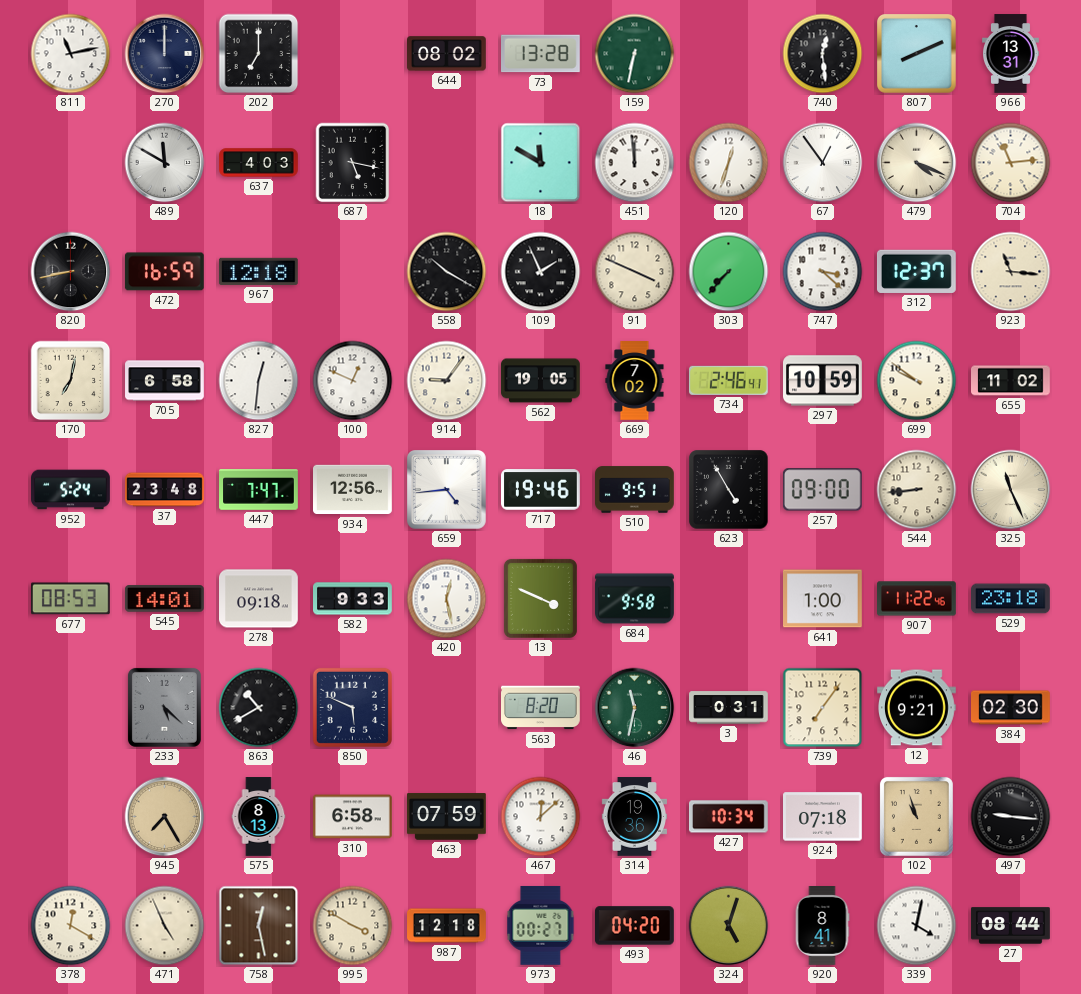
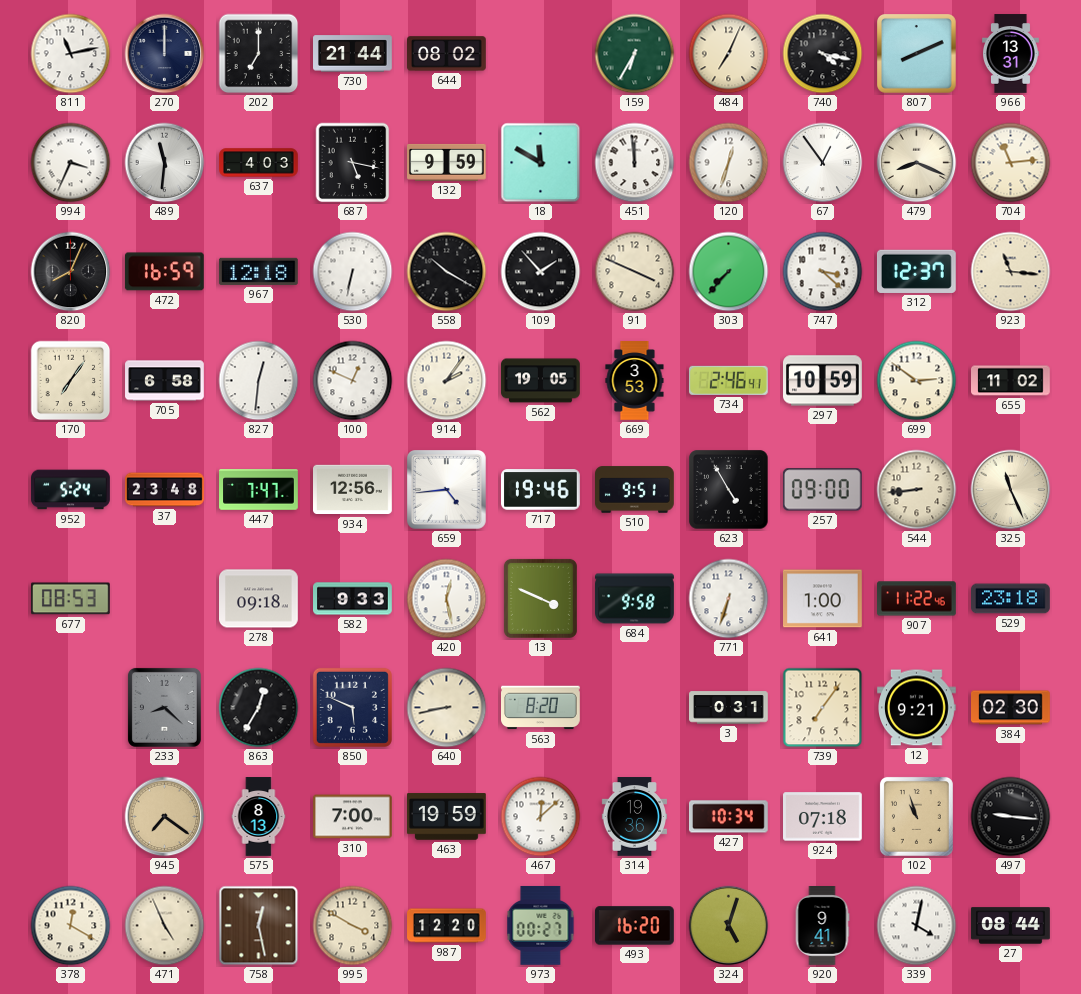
730: none -> 21:44 (353, 54)
73: 13:28 -> none (541, 54)
159: 6:32 -> 6:35 (635, 54)
484: none -> 7:04 (729, 54)
740: 12:29 -> 4:17 (823, 54)
994: none -> 3:34 (71, 163)
489: 11:50 -> 11:31 (165, 163)
132: none -> 9:59 (447, 162)
479: 4:19 -> 8:19 (917, 163)
820: 8:43 -> 8:04 (71, 272)
530: none -> 6:32 (353, 272)
109: 1:56 -> 1:53 (541, 272)
170: 7:02 -> 7:06 (71, 381)
914: 9:06 -> 2:06 (447, 381)
669: 7:02 -> 3:53 (635, 381)
699: 9:51 -> 2:51 (917, 381)
545: 14:01 -> none (165, 599)
771: none -> 6:33 (729, 599)
233: 5:22 -> 8:22 (164, 707)
863: 10:40 -> 12:35 (259, 708)
640: none -> 8:43 (447, 708)
46: 11:32 -> none (635, 708)
945: 7:25 -> 7:21 (165, 817)
310: 6:58 -> 7:00 (353, 817)
463: 07:59 -> 19:59 (447, 817)
987: 12:18 -> 12:20 (447, 926)
493: 04:20 -> 16:20 (635, 926)
920: 8:41 -> 9:41 (822, 926)
